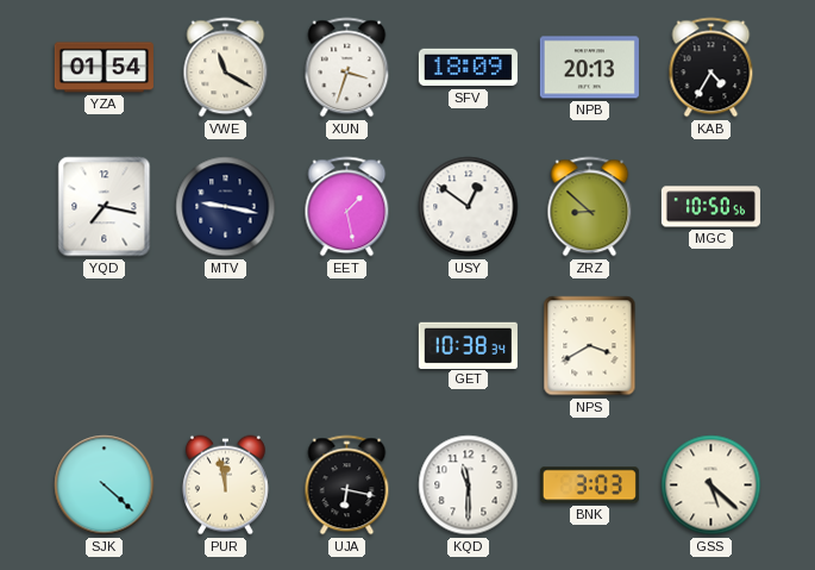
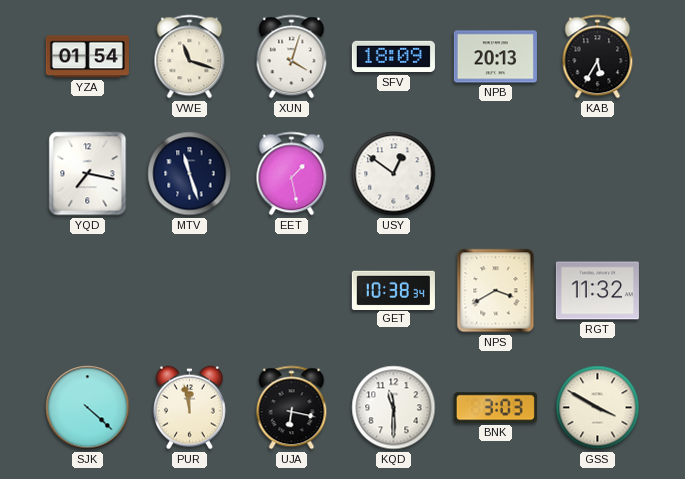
VWE: 11:20 -> 11:18 (190, 57)
XUN: 3:33 -> 4:03 (292, 57)
KAB: 4:35 -> 5:35 (598, 57)
MTV: 9:17 -> 11:27 (190, 174)
ZRZ: 8:52 -> none (590, 207)
MGC: 10:50 -> none (710, 207)
RGT: none -> 11:32 (597, 291)
GSS: 5:22 -> 3:50 (598, 408)
